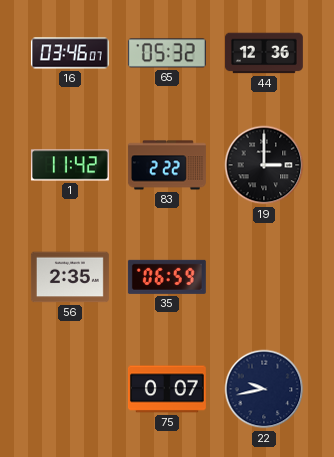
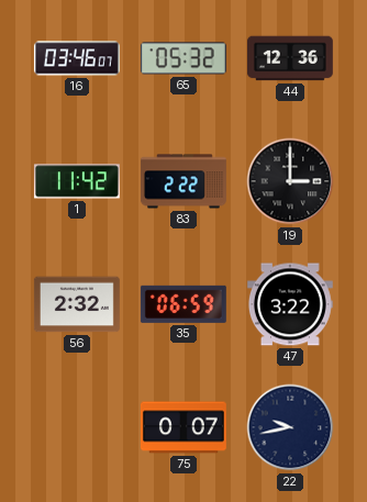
56: 2:35 -> 2:32 (77, 304)
47: none -> 3:22 (290, 304)
